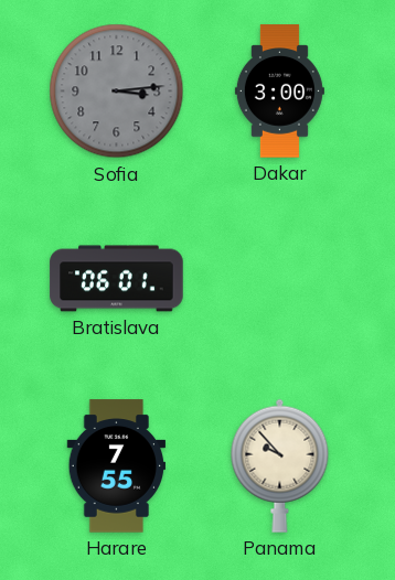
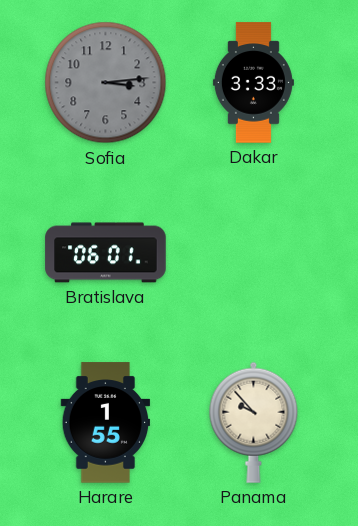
Dakar: 3:00 -> 3:33 (253, 83)
Harare: 7:55 -> 1:55 (106, 423)
